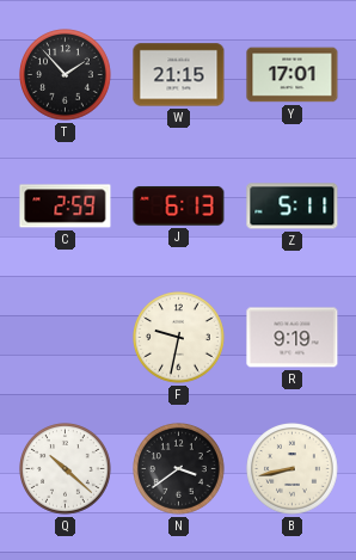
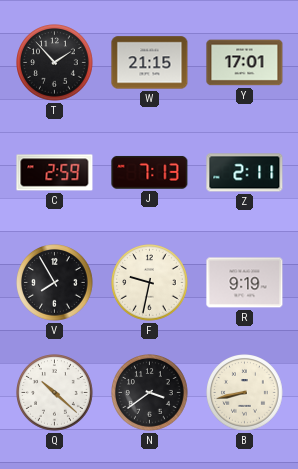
J: 6:13 -> 7:13 (150, 173)
Z: 5:11 -> 2:11 (245, 173)
V: none -> 7:55 (55, 283)
